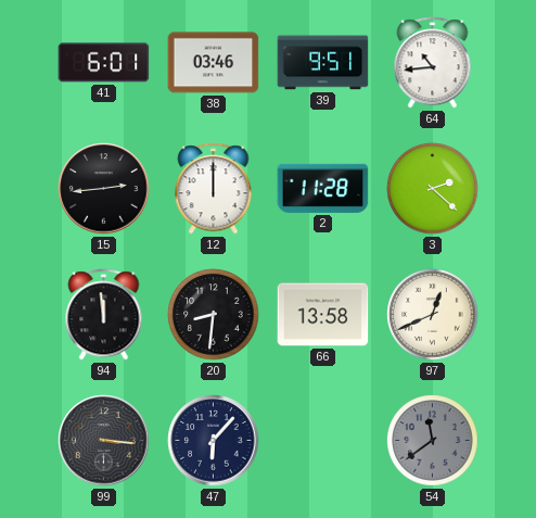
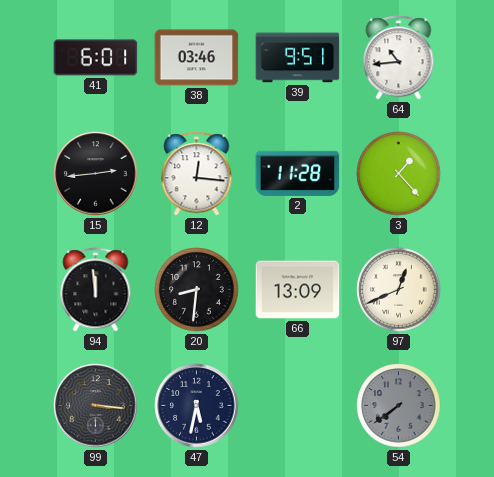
12: 12:00 -> 12:16 (197, 174)
3: 2:22 -> 1:23 (399, 174)
66: 13:58 -> 13:09 (298, 290)
47: 6:07 -> 5:32 (197, 406)
54: 11:39 -> 7:39 (399, 406)
